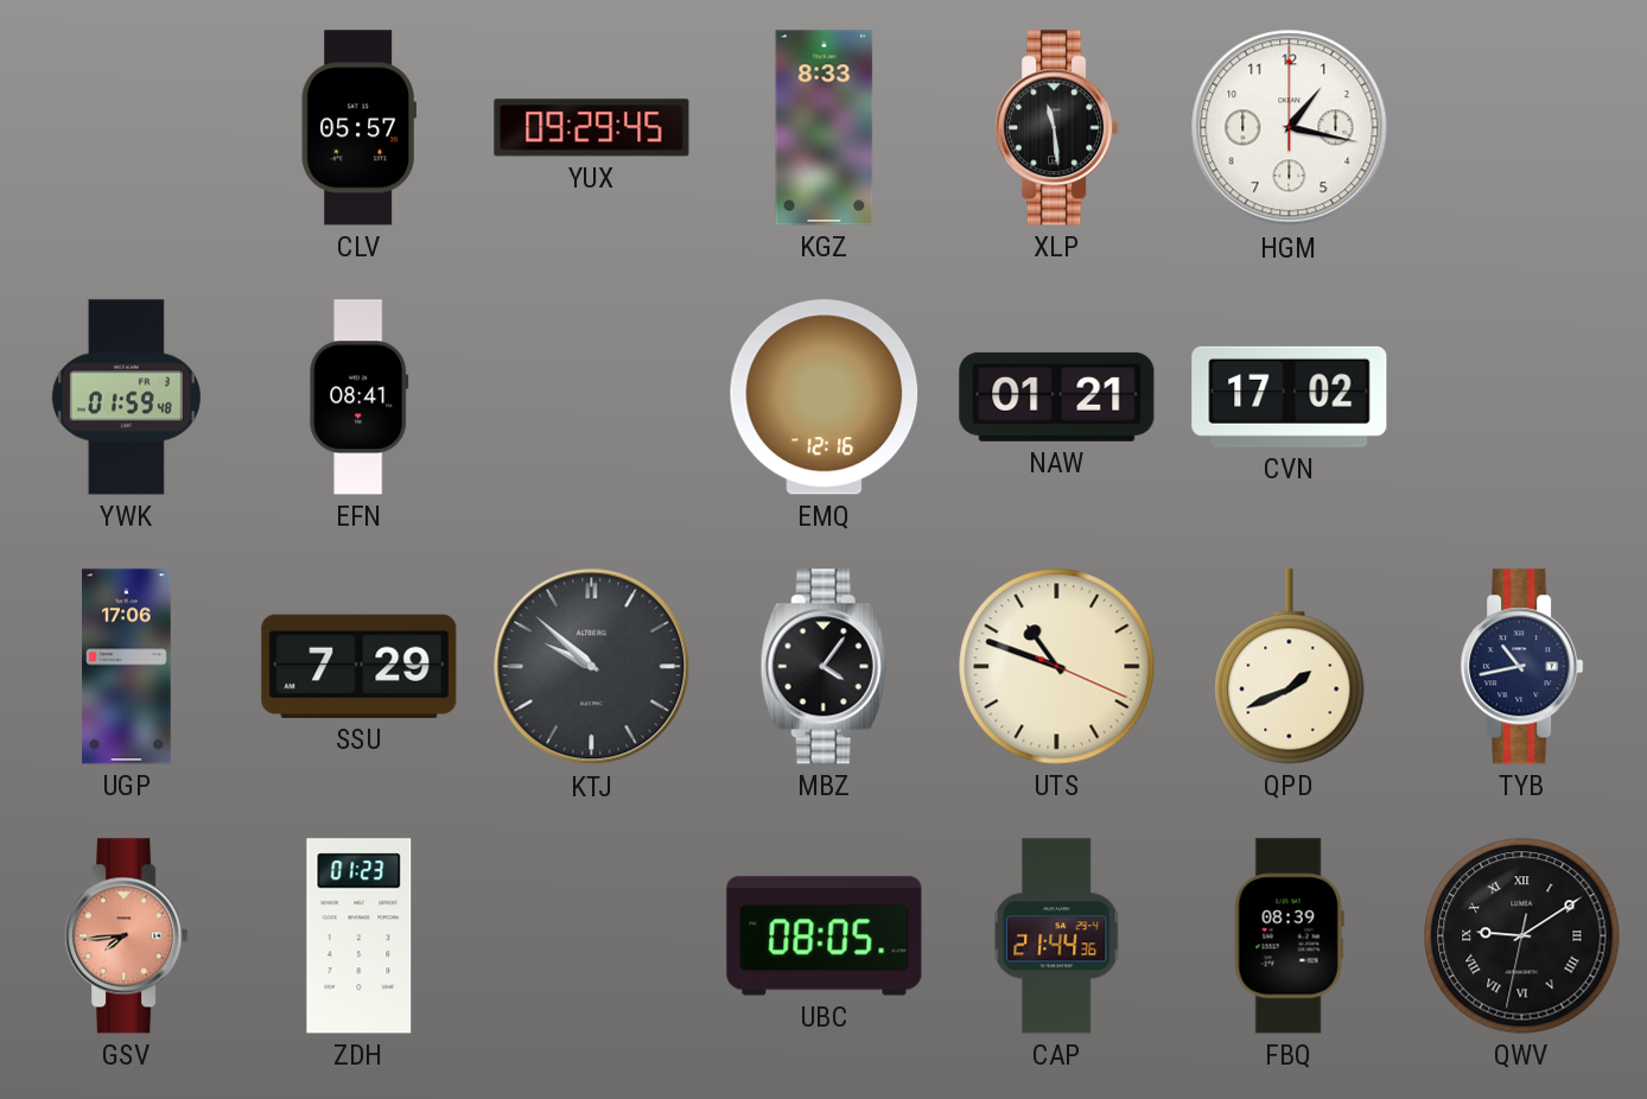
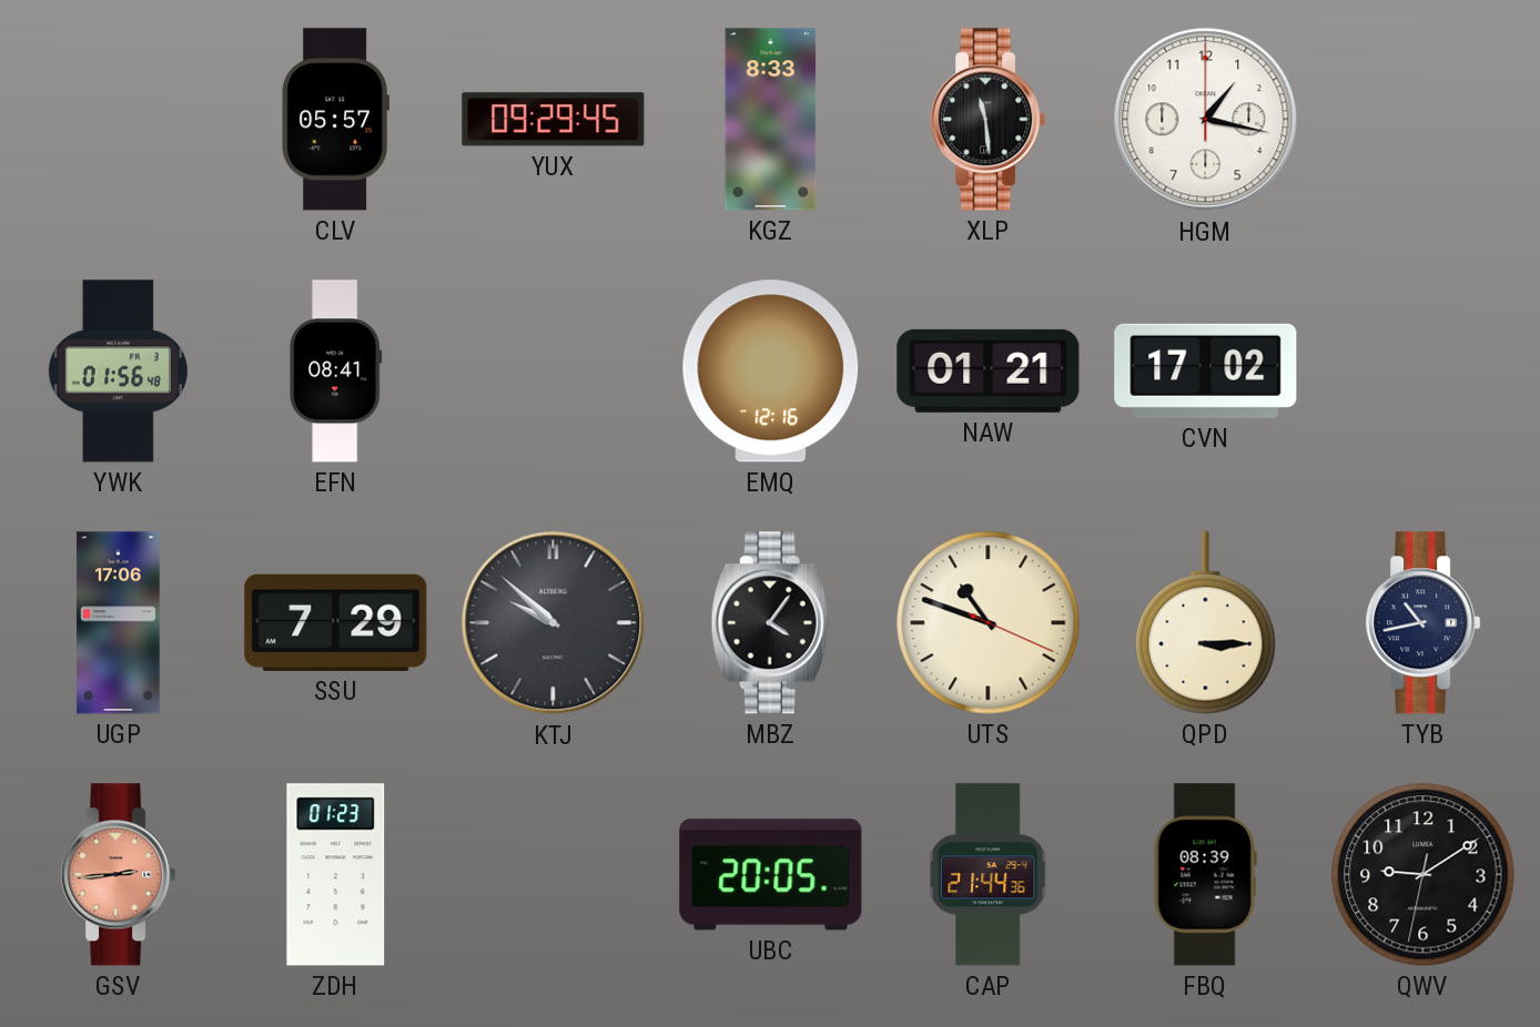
YWK: 01:59 -> 01:56 (118, 372)
QPD: 1:41 -> 3:15 (1206, 623)
GSV: 7:44 -> 2:44 (119, 875)
UBC: 08:05 -> 20:05 (771, 875)
QWV numerals: Roman -> Arabic (1424, 875)
